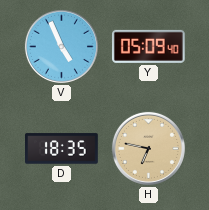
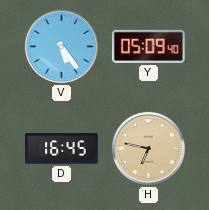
V: 4:56 -> 5:24 (61, 46)
D: 18:35 -> 16:45 (62, 149)
